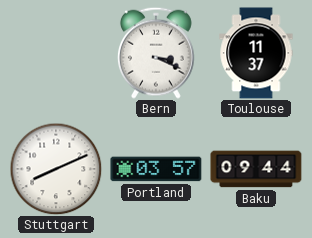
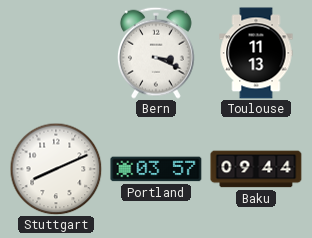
Toulouse: 11:37 -> 11:13 (256, 53)
